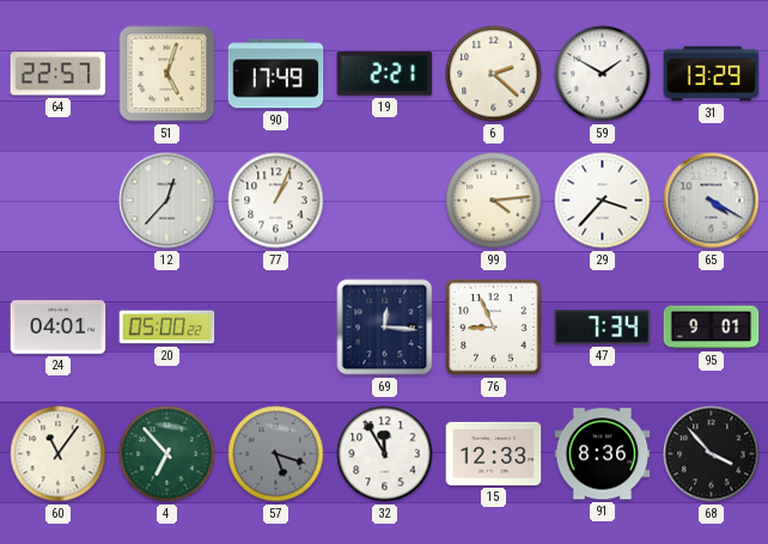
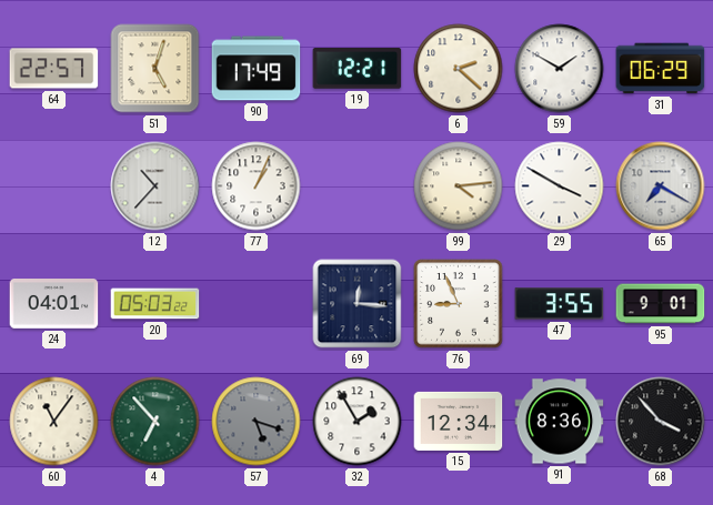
19: 2:21 -> 12:21 (358, 69)
31: 13:29 -> 06:29 (661, 69)
12: 12:37 -> 10:37 (155, 186)
29: 3:37 -> 3:50 (560, 186)
65: 4:20 -> 7:20 (661, 186)
20: 05:00 -> 05:03 (155, 304)
47: 7:34 -> 3:55 (560, 304)
32: 11:55 -> 1:55 (358, 422)
15: 12:33 -> 12:34 (459, 421)
